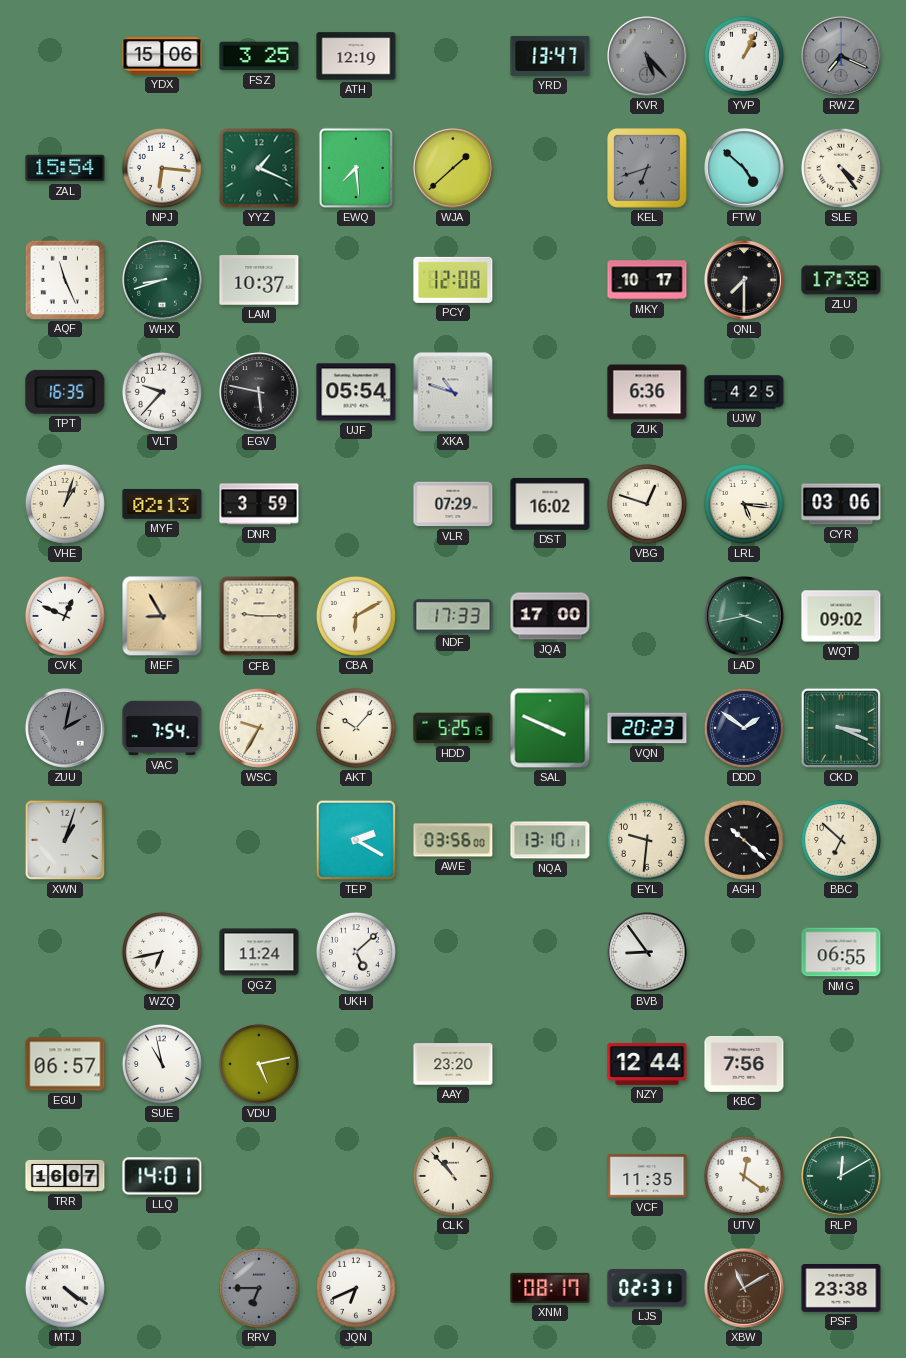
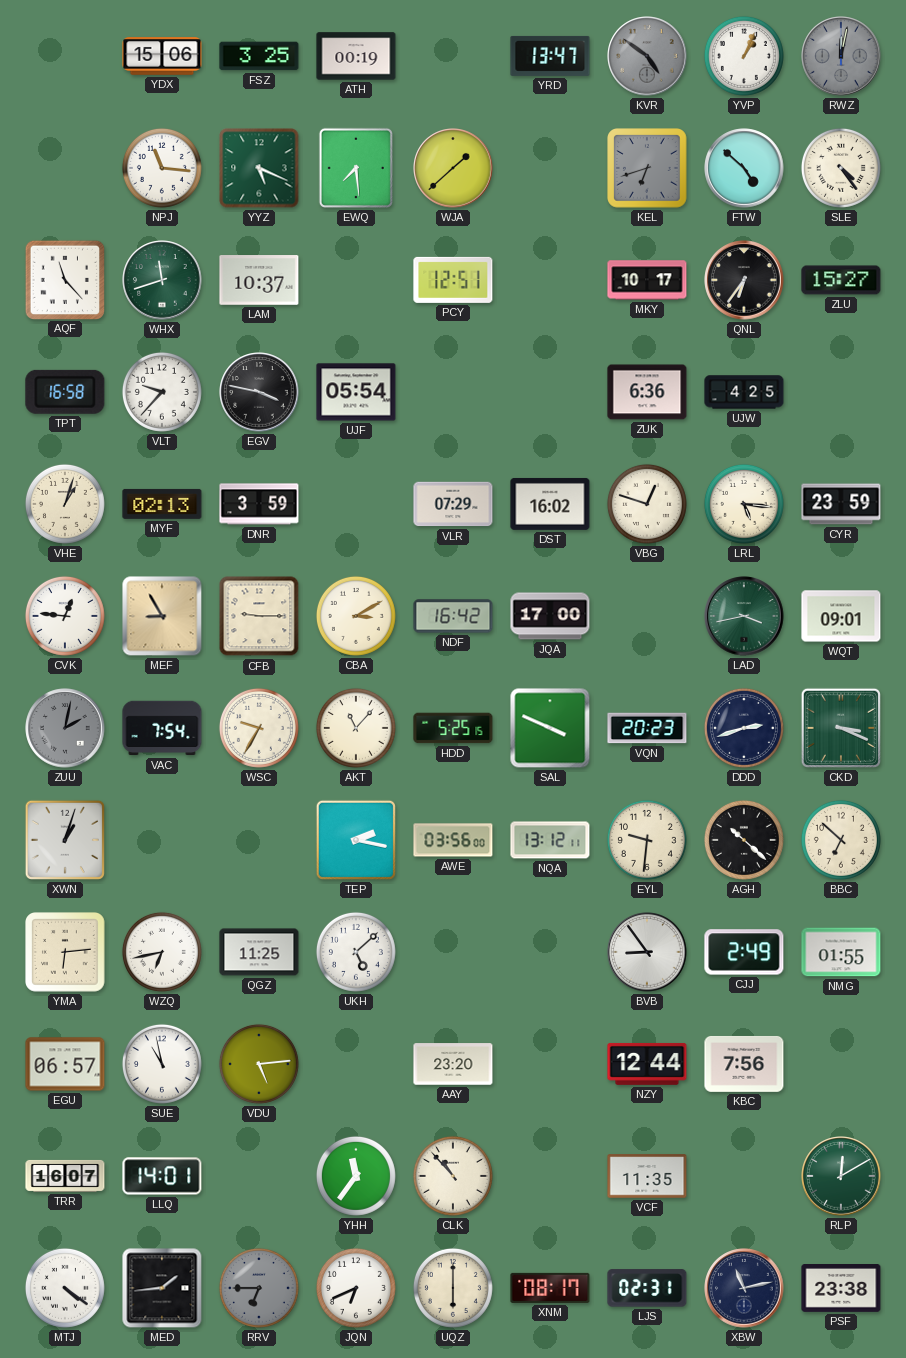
ATH: 12:19 -> 00:19 (356, 56)
KVR: 5:23 -> 4:51 (647, 56)
RWZ: 7:19 -> 12:02 (841, 56)
ZAL: 15:54 -> none (65, 168)
NPJ: 6:16 -> 11:16 (162, 168)
YYZ: 1:19 -> 5:19 (259, 168)
AQF: 11:26 -> 11:23 (64, 279)
WHX: 8:42 -> 11:42 (162, 280)
PCY: 12:08 -> 12:51 (453, 280)
QNL: 7:30 -> 6:36 (744, 280)
ZLU: 17:38 -> 15:27 (841, 280)
TPT: 16:35 -> 16:58 (65, 392)
EGV: 5:47 -> 3:47 (259, 392)
XKA: 10:48 -> none (453, 392)
CYR: 03:06 -> 23:59 (841, 504)
CVK: 12:49 -> 12:46 (65, 616)
CBA: 6:10 -> 3:10 (356, 616)
NDF: 17:33 -> 16:42 (453, 616)
WQT: 09:02 -> 09:01 (841, 616)
AKT: 10:07 -> 11:07 (356, 728)
DDD: 1:51 -> 2:42 (744, 728)
TEP: 2:20 -> 2:17 (356, 840)
NQA: 13:10 -> 13:12 (550, 840)
YMA: none -> 6:14 (66, 953)
QGZ: 11:24 -> 11:25 (259, 952)
CJJ: none -> 2:49 (744, 952)
NMG: 06:55 -> 01:55 (841, 952)
VDU: 5:13 -> 5:14 (259, 1064)
YHH: none -> 11:36 (356, 1176)
UTV: 12:21 -> none (744, 1176)
MED: none -> 1:44 (162, 1288)
UQZ: none -> 6:00 (453, 1288)
XBW: 11:10 -> 11:13 (744, 1288)
XBW dial: brown -> navy (744, 1288)
